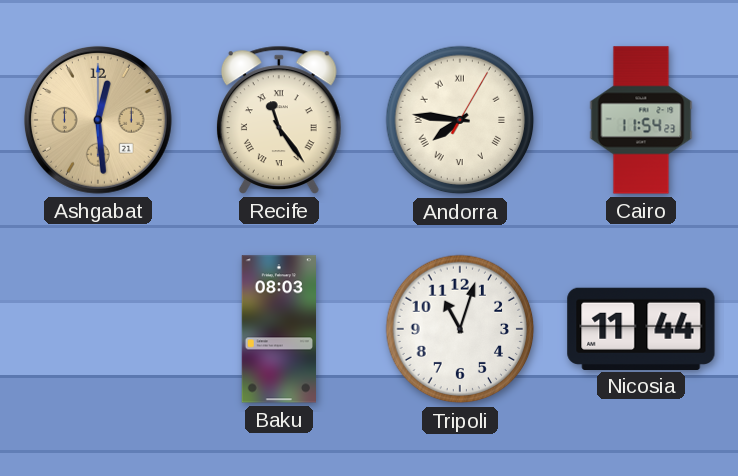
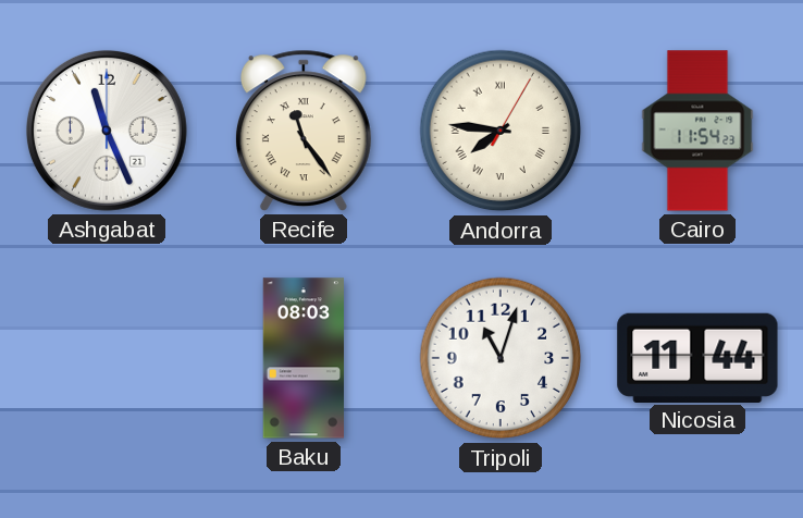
Ashgabat: 12:29 -> 11:26 (107, 131)
Ashgabat dial: champagne -> white (107, 131)
